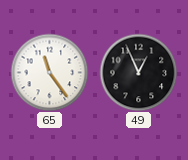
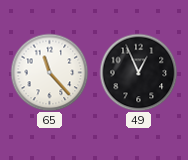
65: 11:24 -> 11:23 (49, 72)
